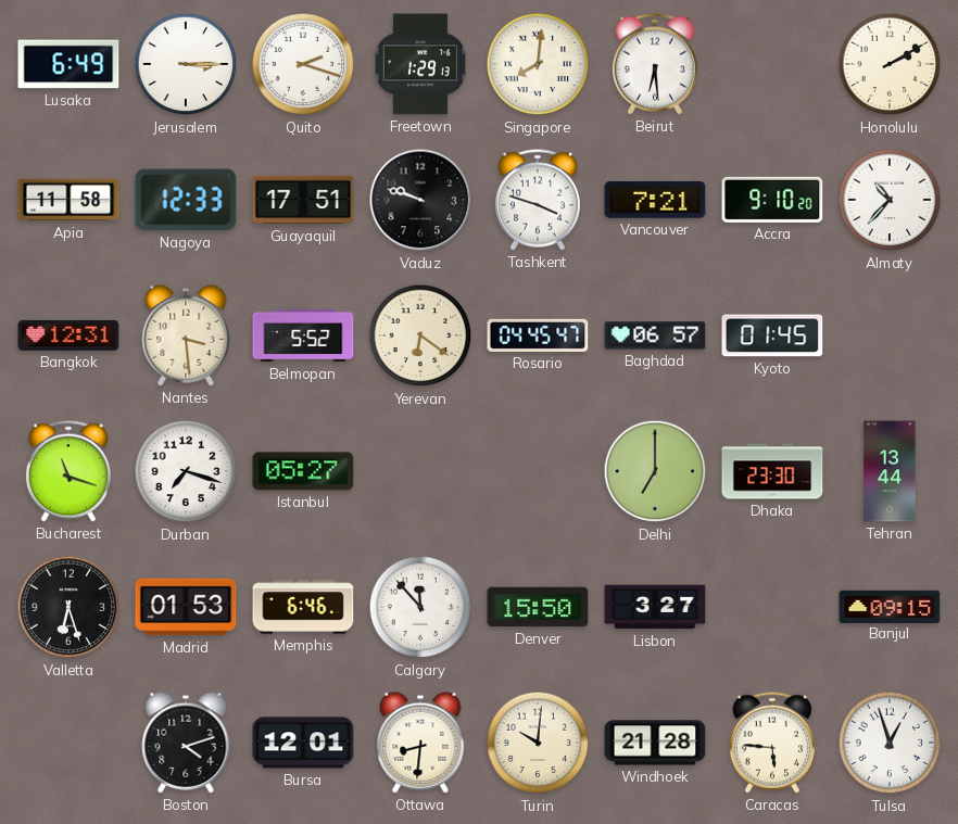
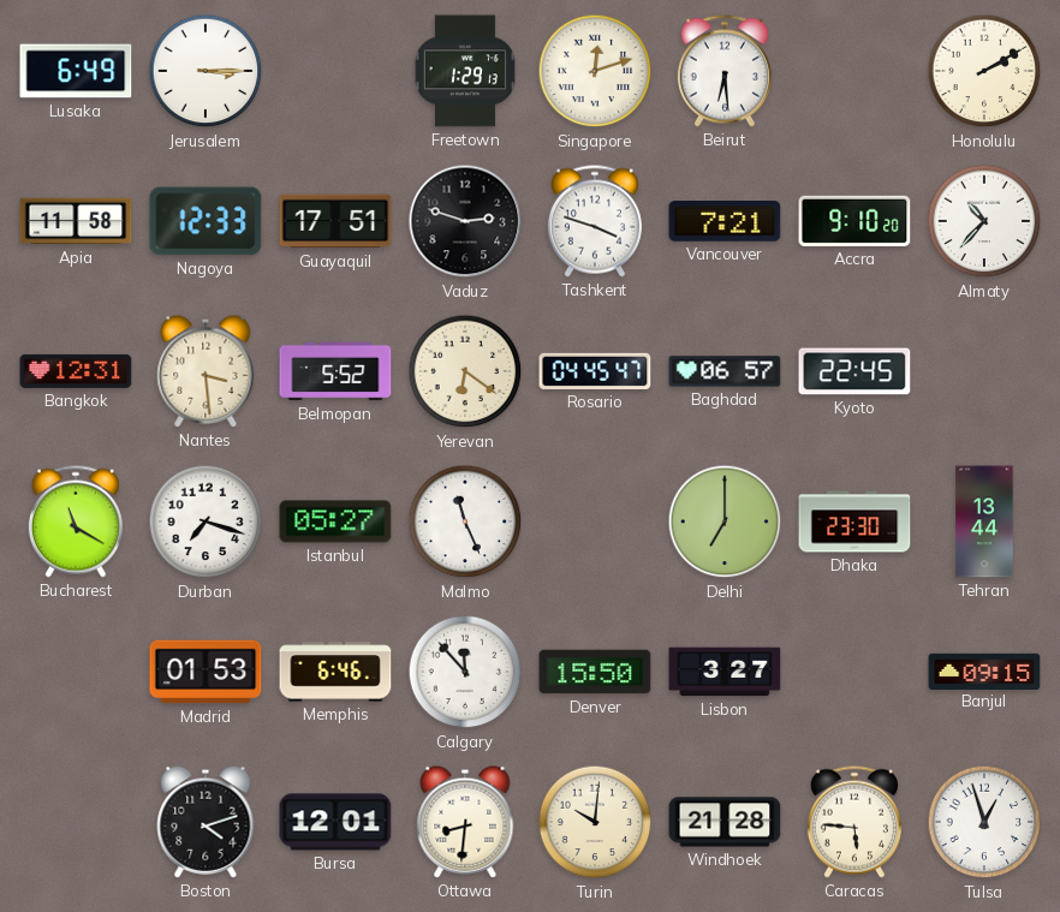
Quito: 2:18 -> none (303, 64)
Singapore: 8:01 -> 12:12 (595, 71)
Vaduz: 9:48 -> 2:48 (465, 221)
Kyoto: 01:45 -> 22:45 (854, 371)
Bucharest: 11:18 -> 11:20 (76, 521)
Malmo: none -> 11:26 (465, 521)
Valletta: 6:27 -> none (68, 607)
